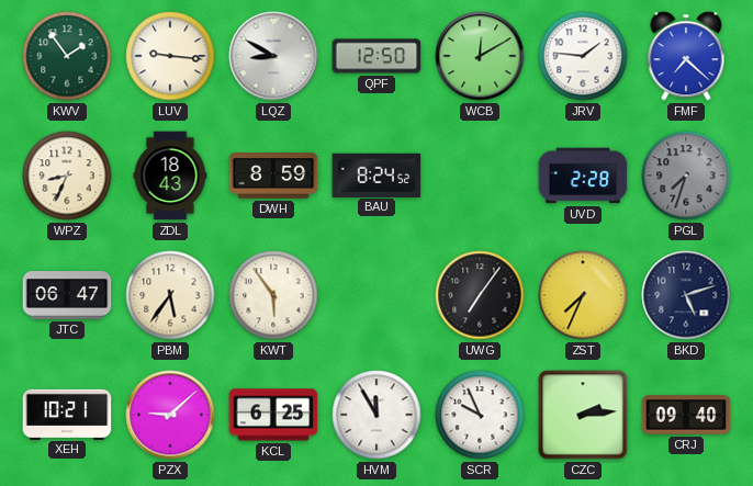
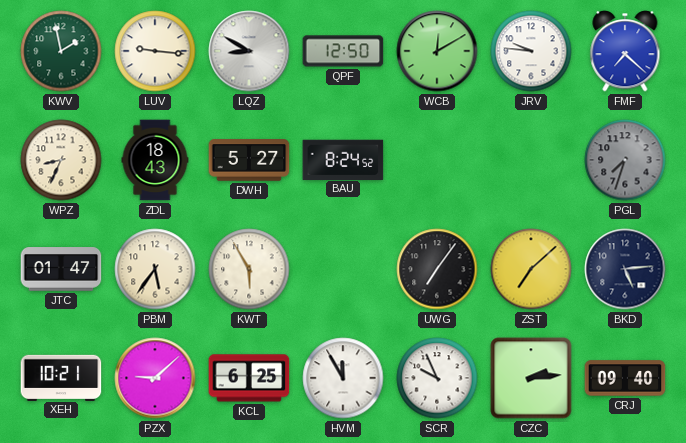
KWV: 1:54 -> 1:58 (61, 51)
JRV: 1:46 -> 9:46 (531, 51)
DWH: 8:59 -> 5:27 (249, 160)
UVD: 2:28 -> none (583, 176)
JTC: 06:47 -> 01:47 (61, 269)
KWT: 5:54 -> 5:55 (249, 269)
ZST: 7:34 -> 7:08 (531, 269)
BKD: 5:12 -> 5:14 (625, 269)
